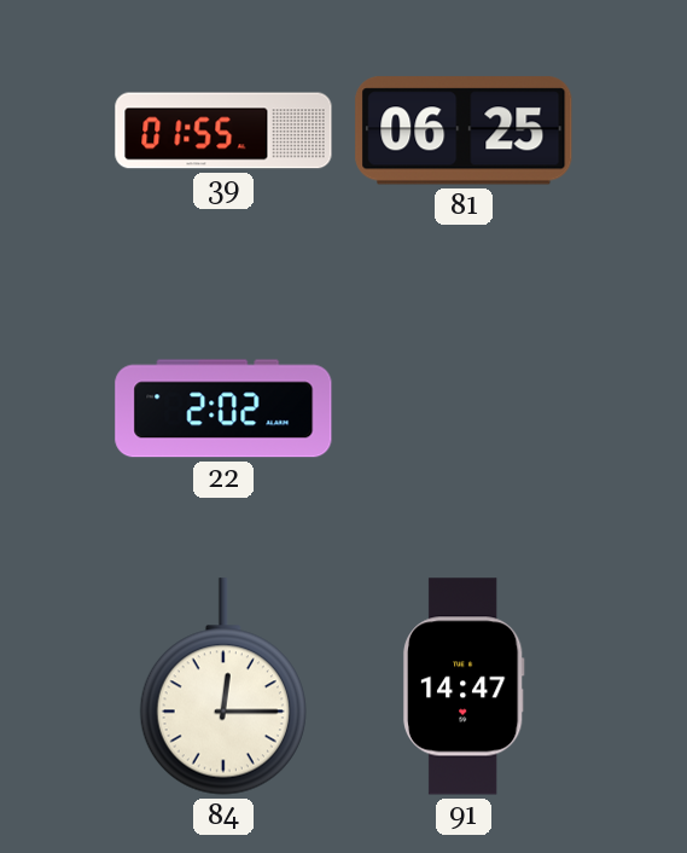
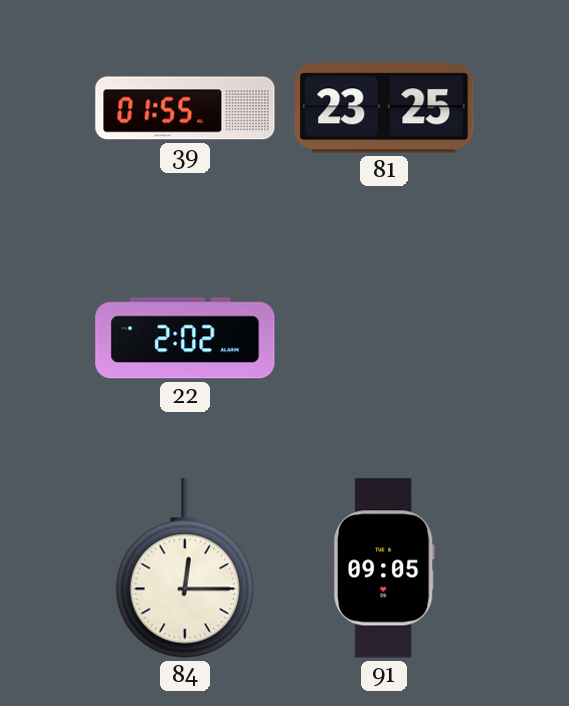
81: 06:25 -> 23:25 (384, 108)
91: 14:47 -> 09:05 (384, 568)
